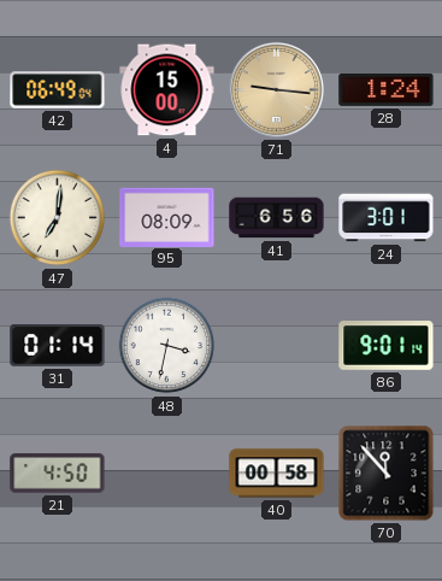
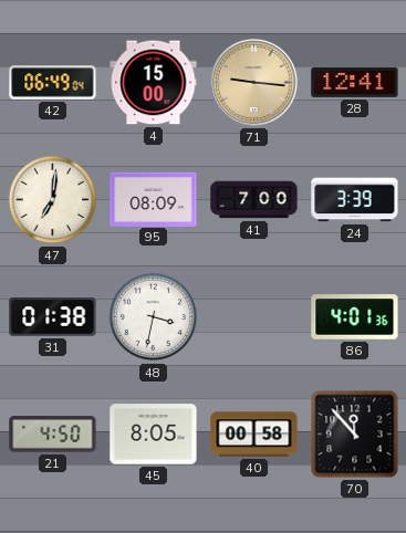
28: 1:24 -> 12:41 (355, 82)
41: 6:56 -> 7:00 (254, 200)
24: 3:01 -> 3:39 (355, 200)
31: 01:14 -> 01:38 (53, 317)
86: 9:01 -> 4:01 (355, 317)
45: none -> 8:05 (154, 435)
